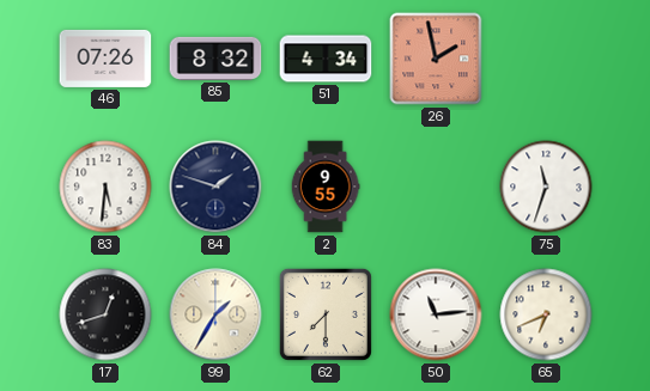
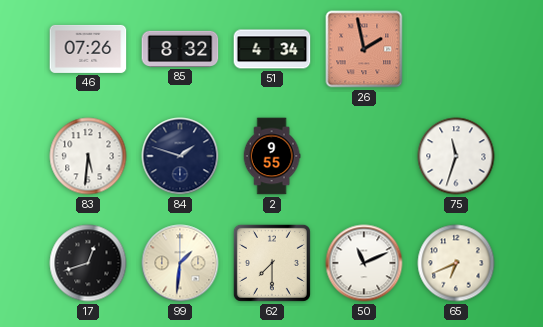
99: 1:35 -> 1:31 (180, 263)
50: 11:14 -> 11:11 (364, 263)
